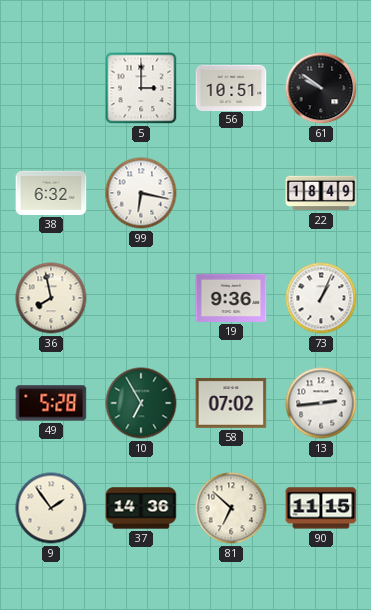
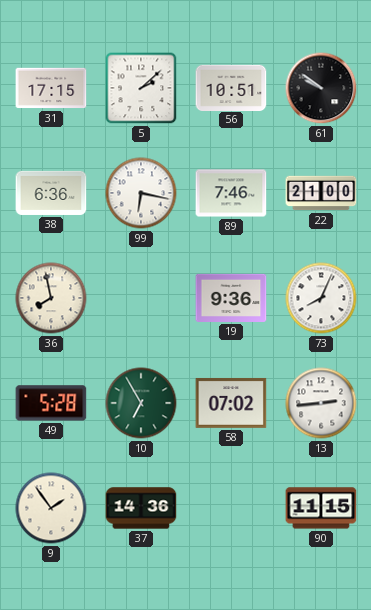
31: none -> 17:15 (51, 88)
5: 3:00 -> 2:08 (141, 88)
38: 6:32 -> 6:36 (51, 193)
89: none -> 7:46 (231, 193)
22: 18:49 -> 21:00 (321, 193)
73: 1:04 -> 8:04 (321, 298)
81: 6:52 -> none (231, 508)
